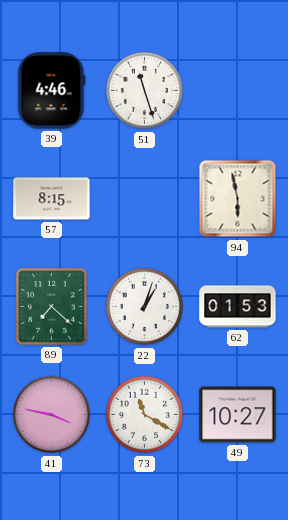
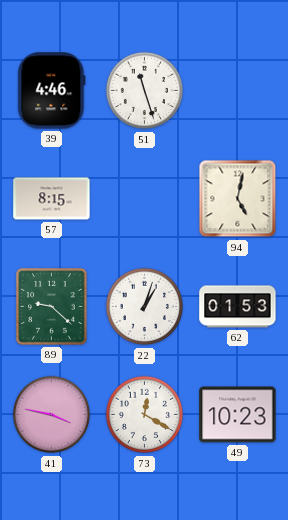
94: 5:58 -> 5:02 (238, 199)
89: 7:22 -> 9:22 (52, 307)
73: 11:20 -> 12:20 (145, 415)
49: 10:27 -> 10:23 (238, 415)
